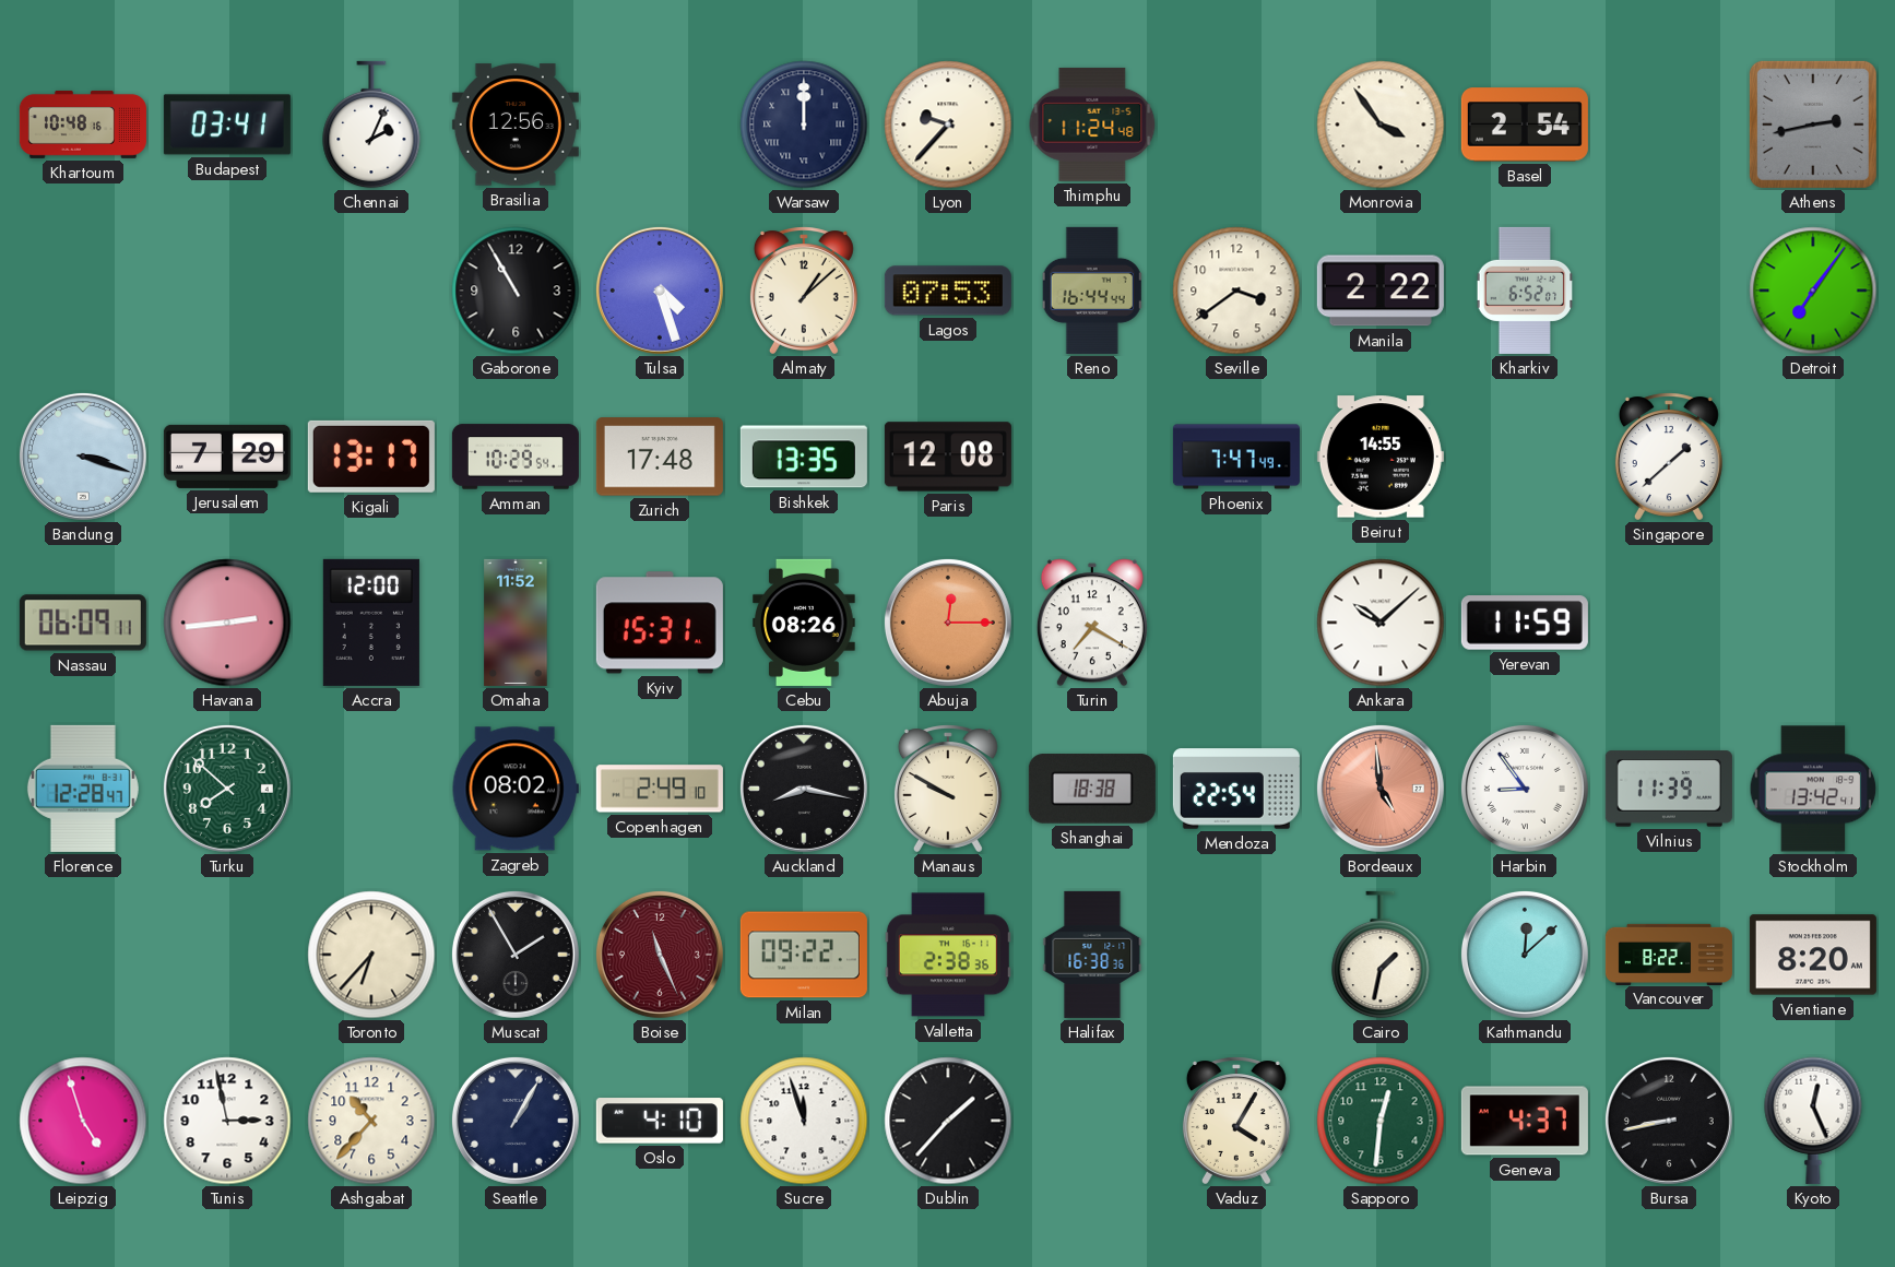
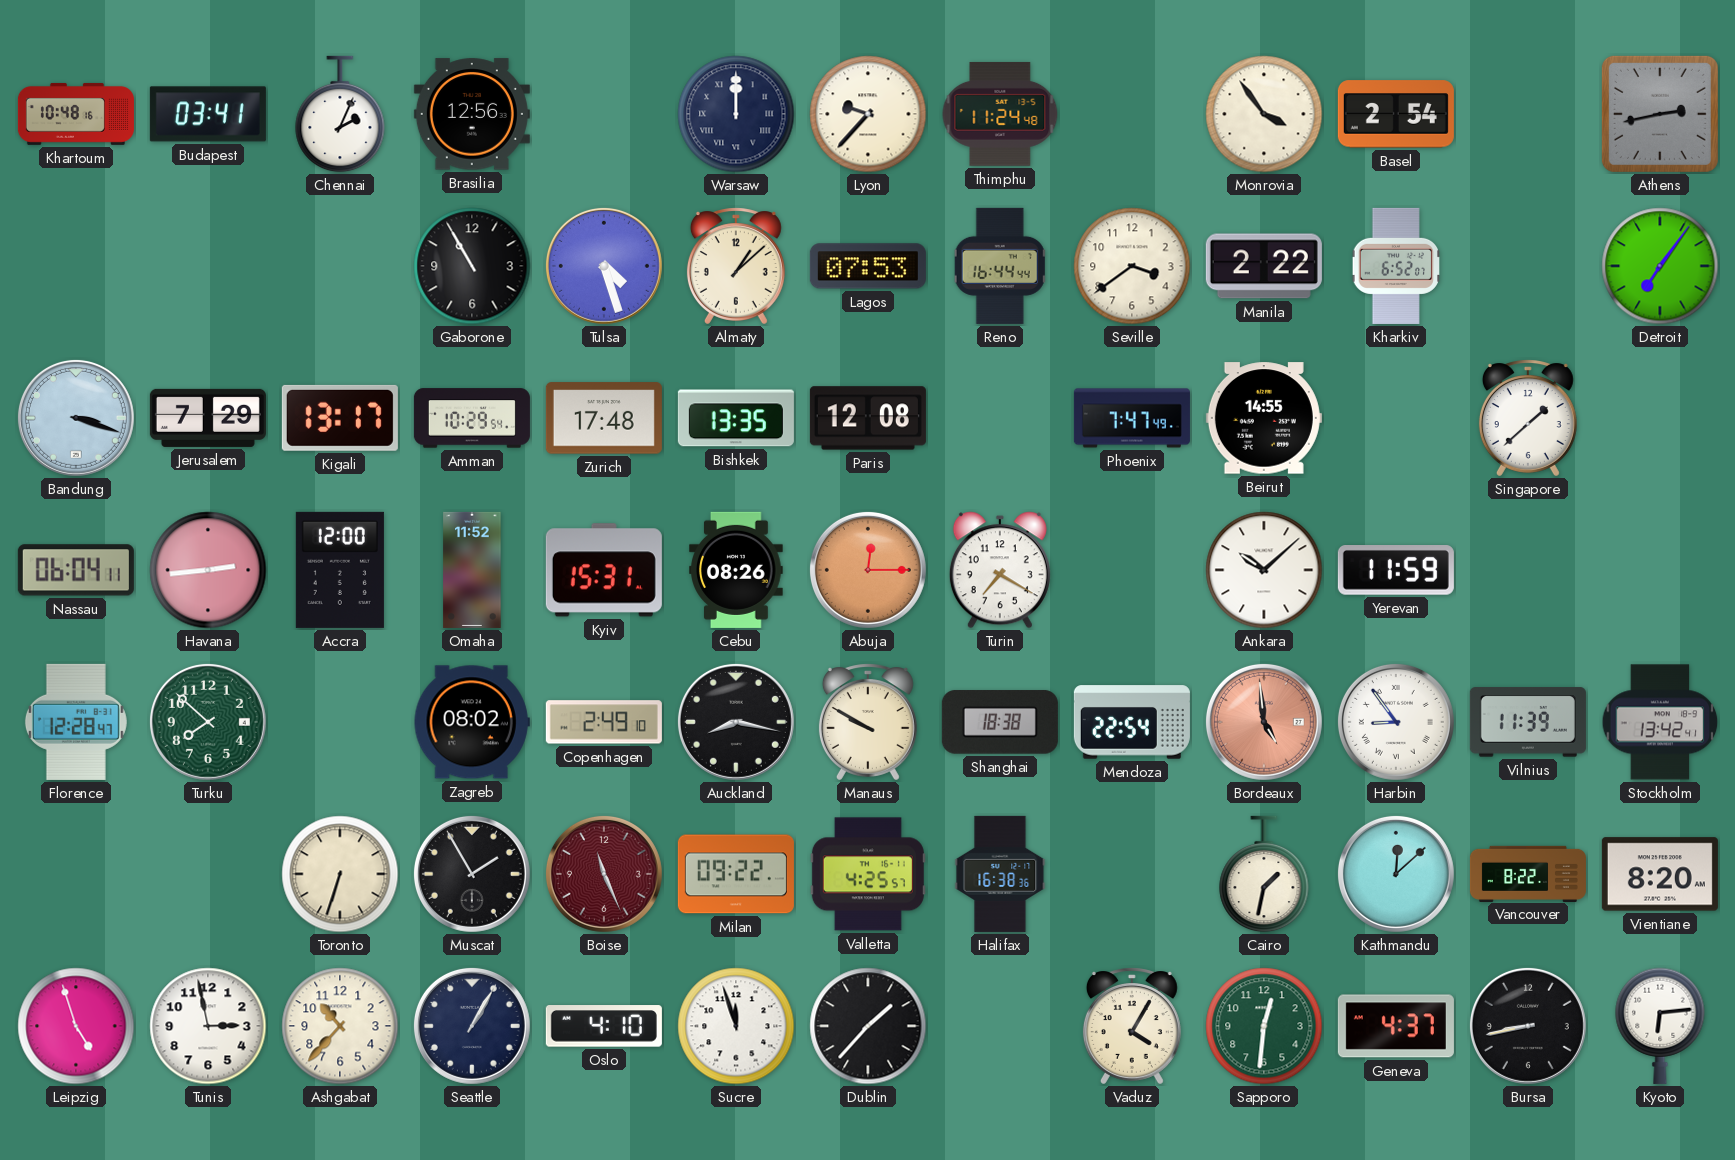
Nassau: 06:09 -> 06:04 (76, 570)
Toronto: 6:37 -> 6:33 (340, 874)
Valletta: 2:38 -> 4:25 (868, 874)
Kyoto: 12:26 -> 6:14 (1660, 1026)
